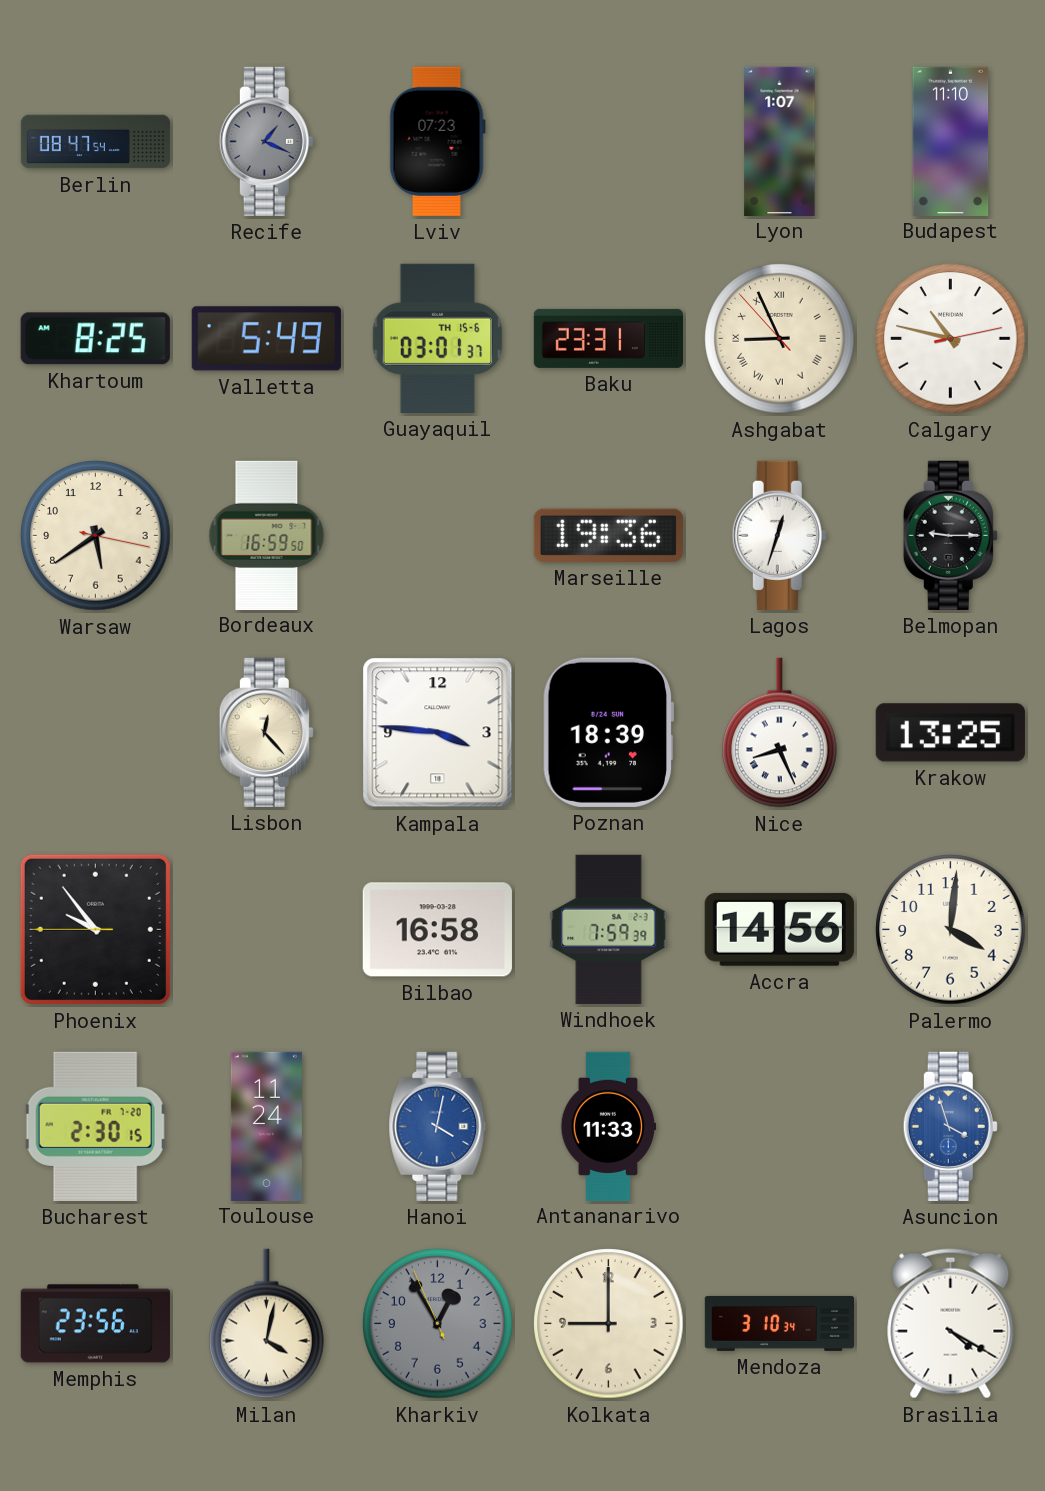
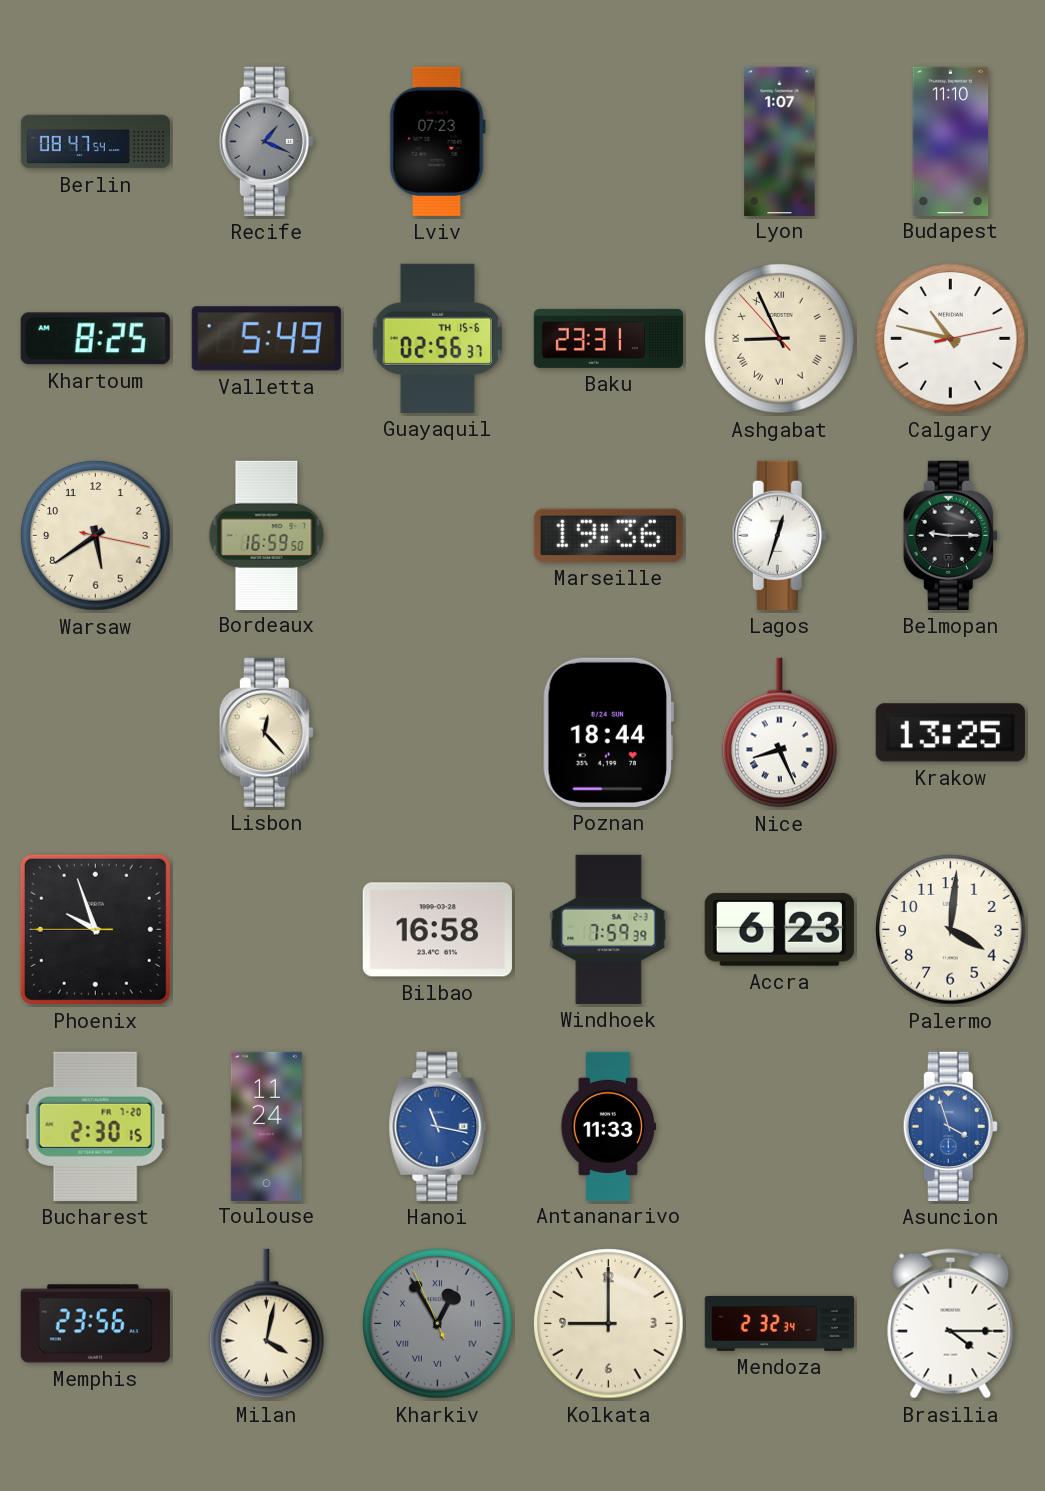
Guayaquil: 03:01 -> 02:56 (438, 338)
Kampala: 3:46 -> none (438, 733)
Poznan: 18:39 -> 18:44 (609, 732)
Phoenix: 9:53 -> 9:56 (95, 929)
Accra: 14:56 -> 6:23 (779, 929)
Hanoi: 4:02 -> 11:17 (438, 1126)
Kharkiv numerals: Arabic -> Roman (438, 1324)
Mendoza: 3:10 -> 2:32 (780, 1323)
Brasilia: 4:20 -> 4:15 (951, 1324)
